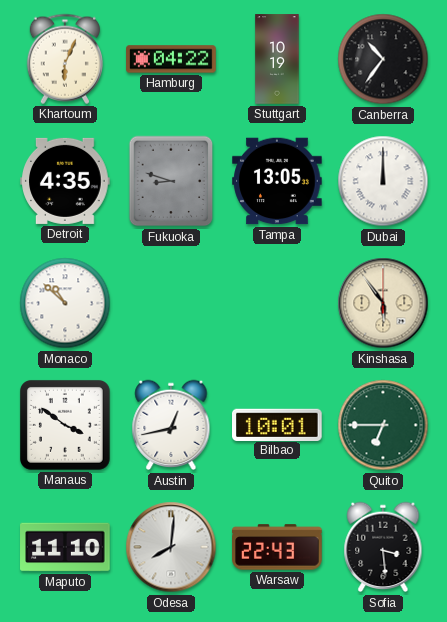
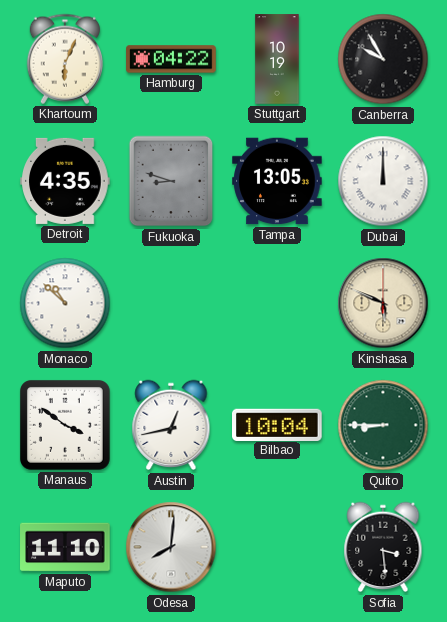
Canberra: 10:36 -> 9:55 (383, 59)
Kinshasa: 5:54 -> 5:49 (383, 303)
Bilbao: 10:01 -> 10:04 (277, 424)
Quito: 6:45 -> 8:45 (383, 425)
Warsaw: 22:43 -> none (277, 547)
